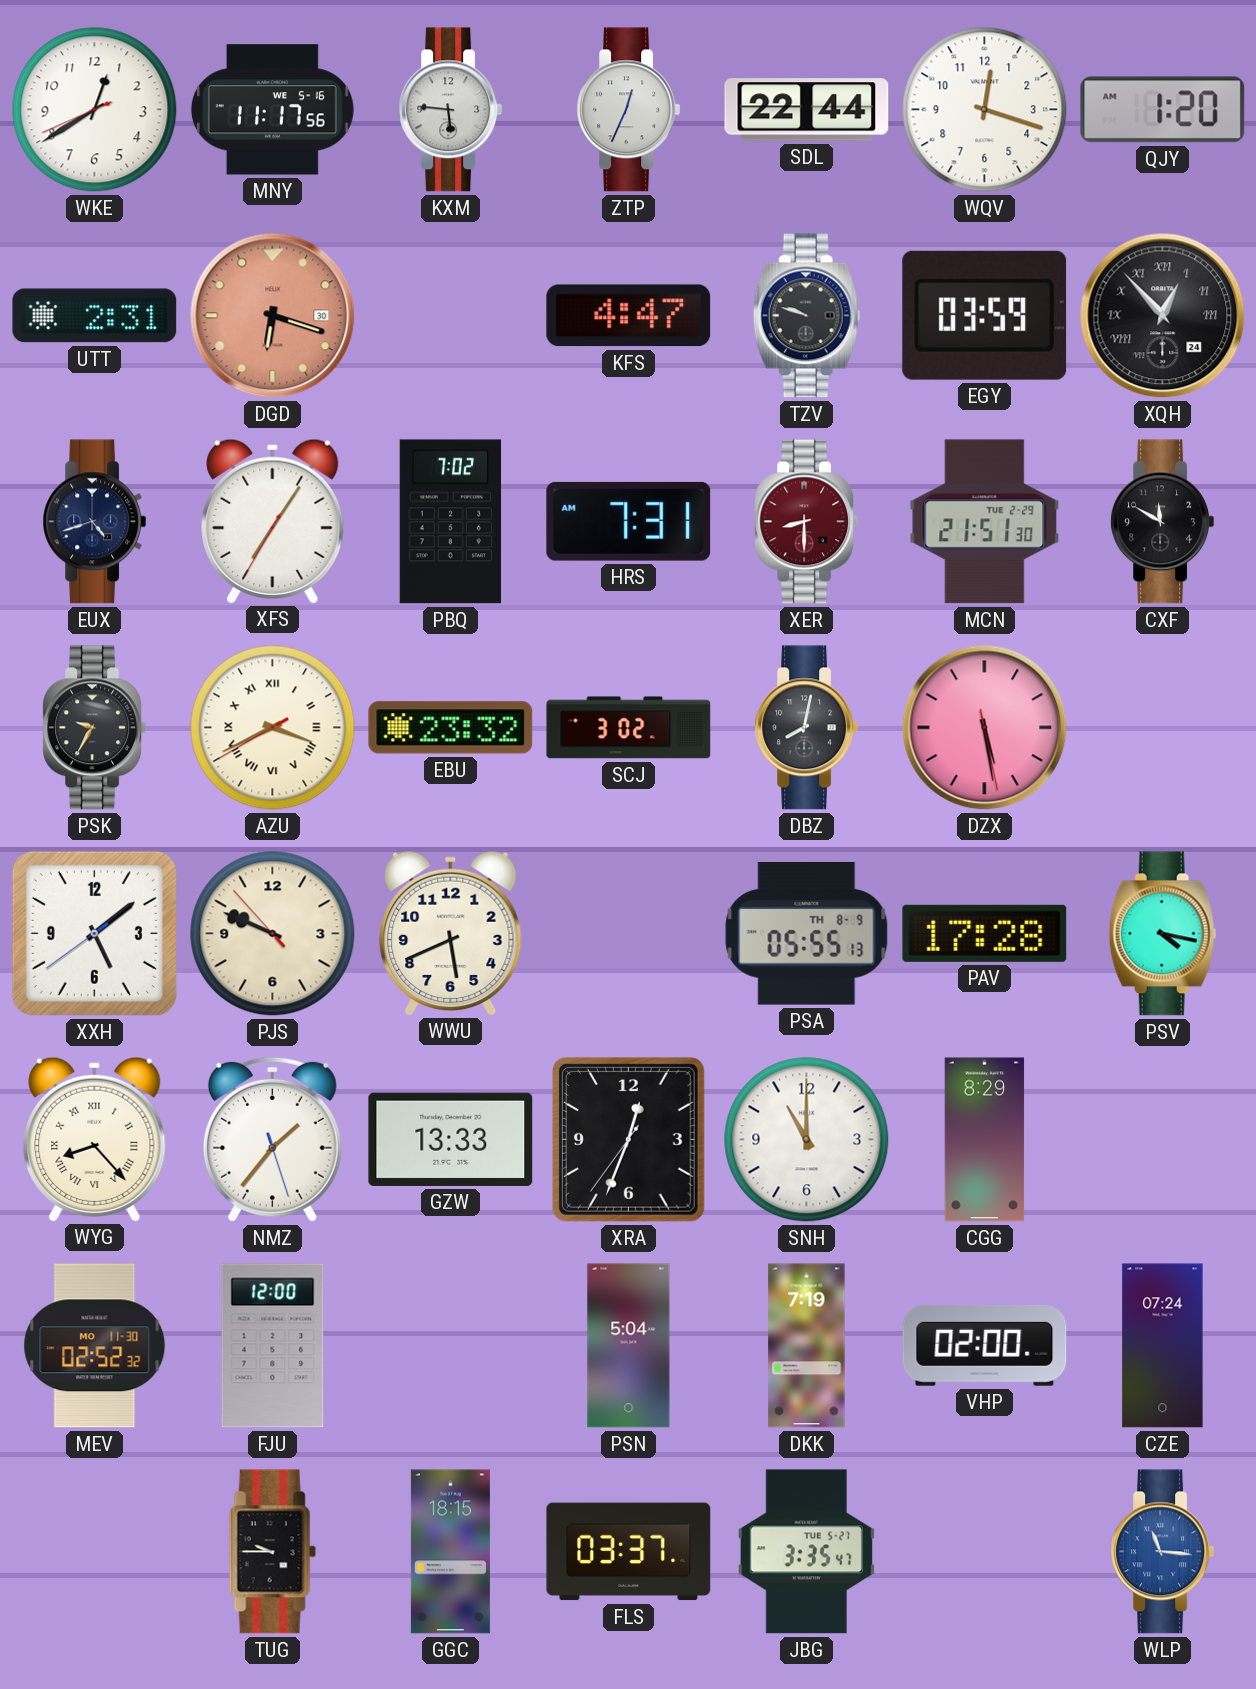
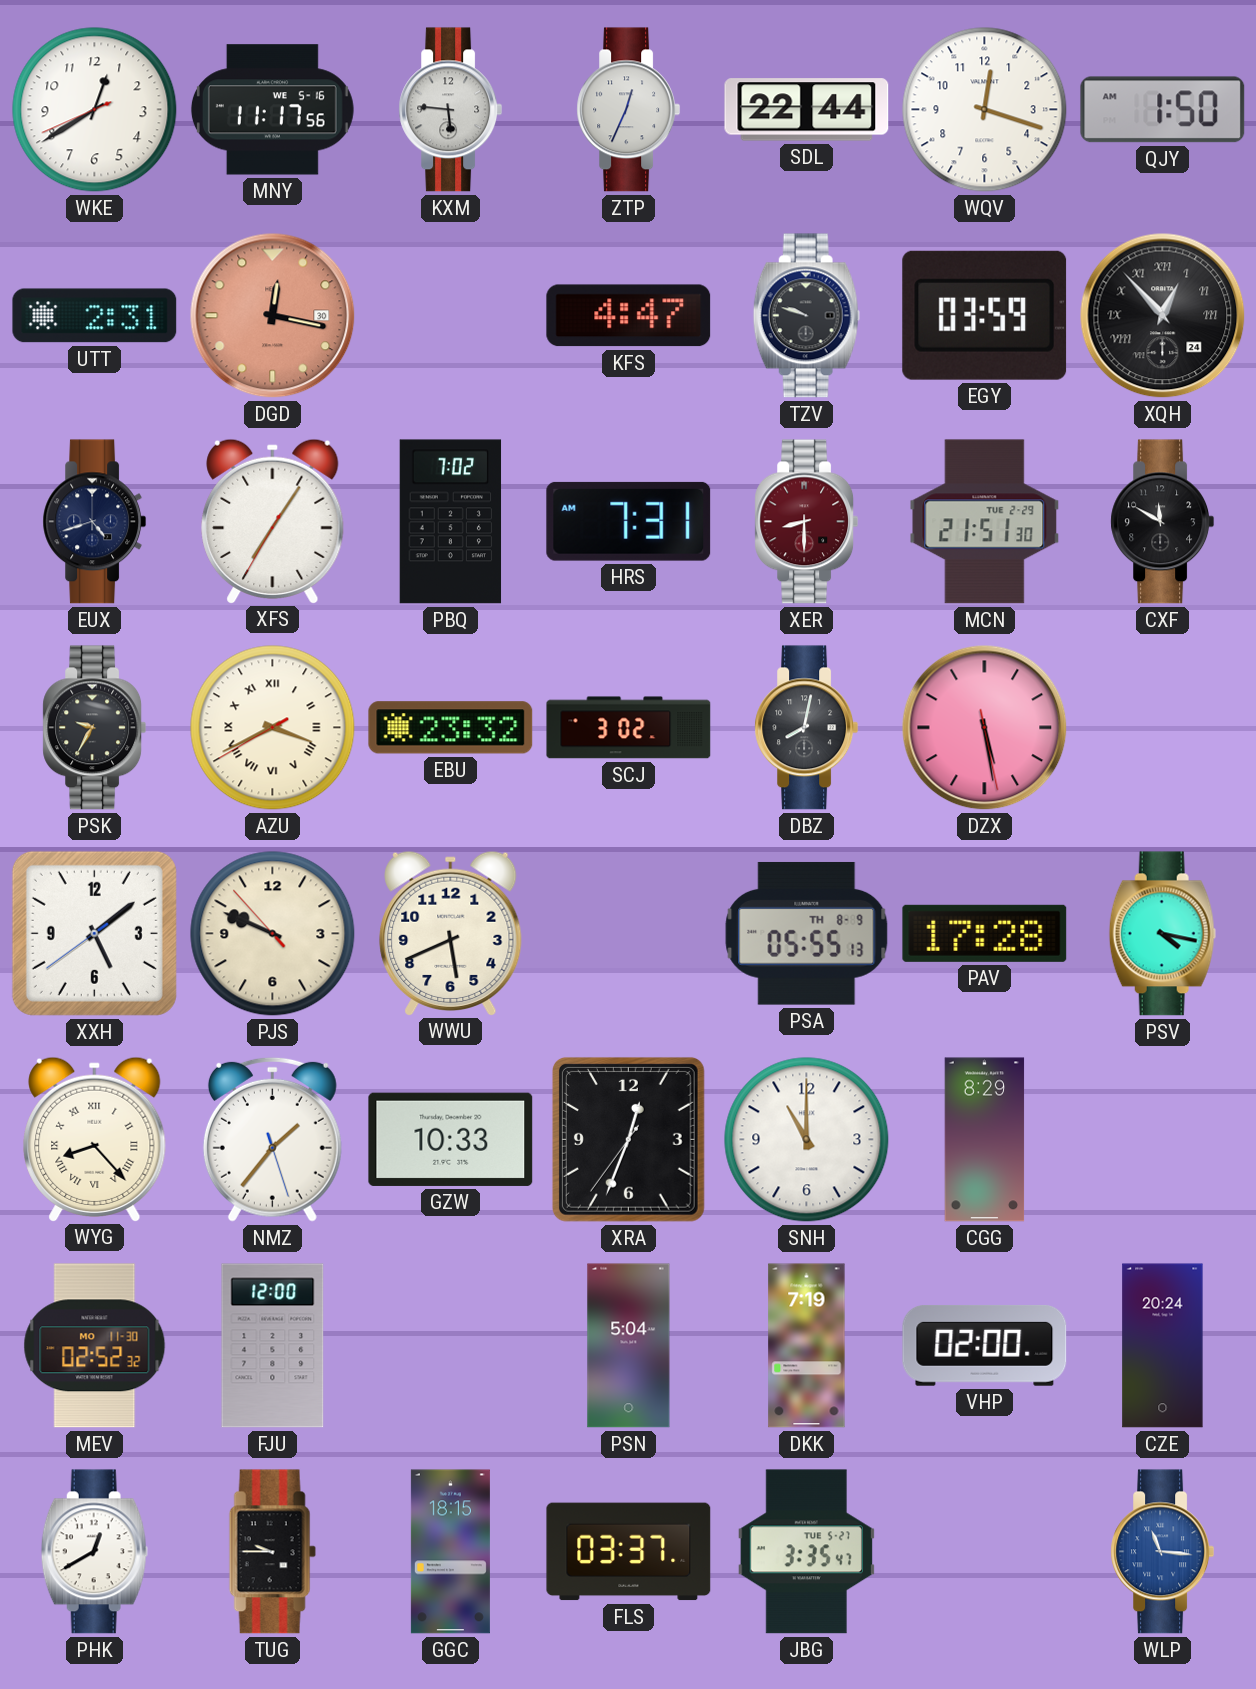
QJY: 1:20 -> 1:50 (1163, 110)
DGD: 6:18 -> 12:17 (273, 316)
GZW: 13:33 -> 10:33 (451, 1139)
CZE: 07:24 -> 20:24 (1163, 1346)
PHK: none -> 12:40 (94, 1552)
